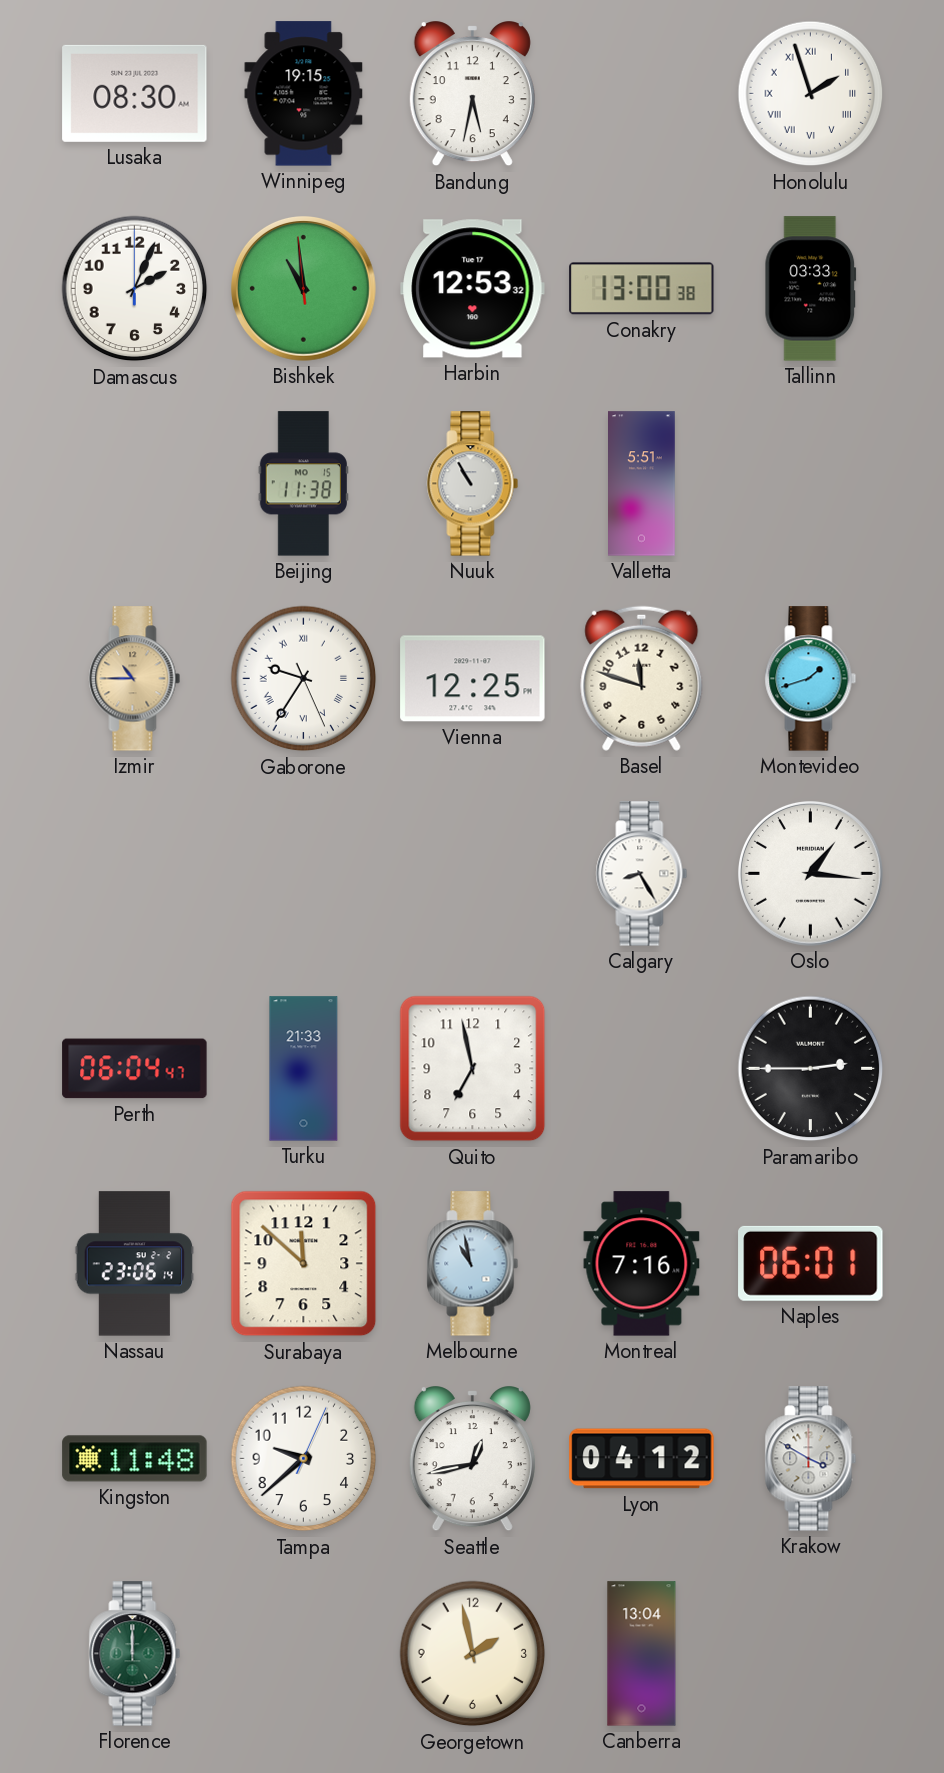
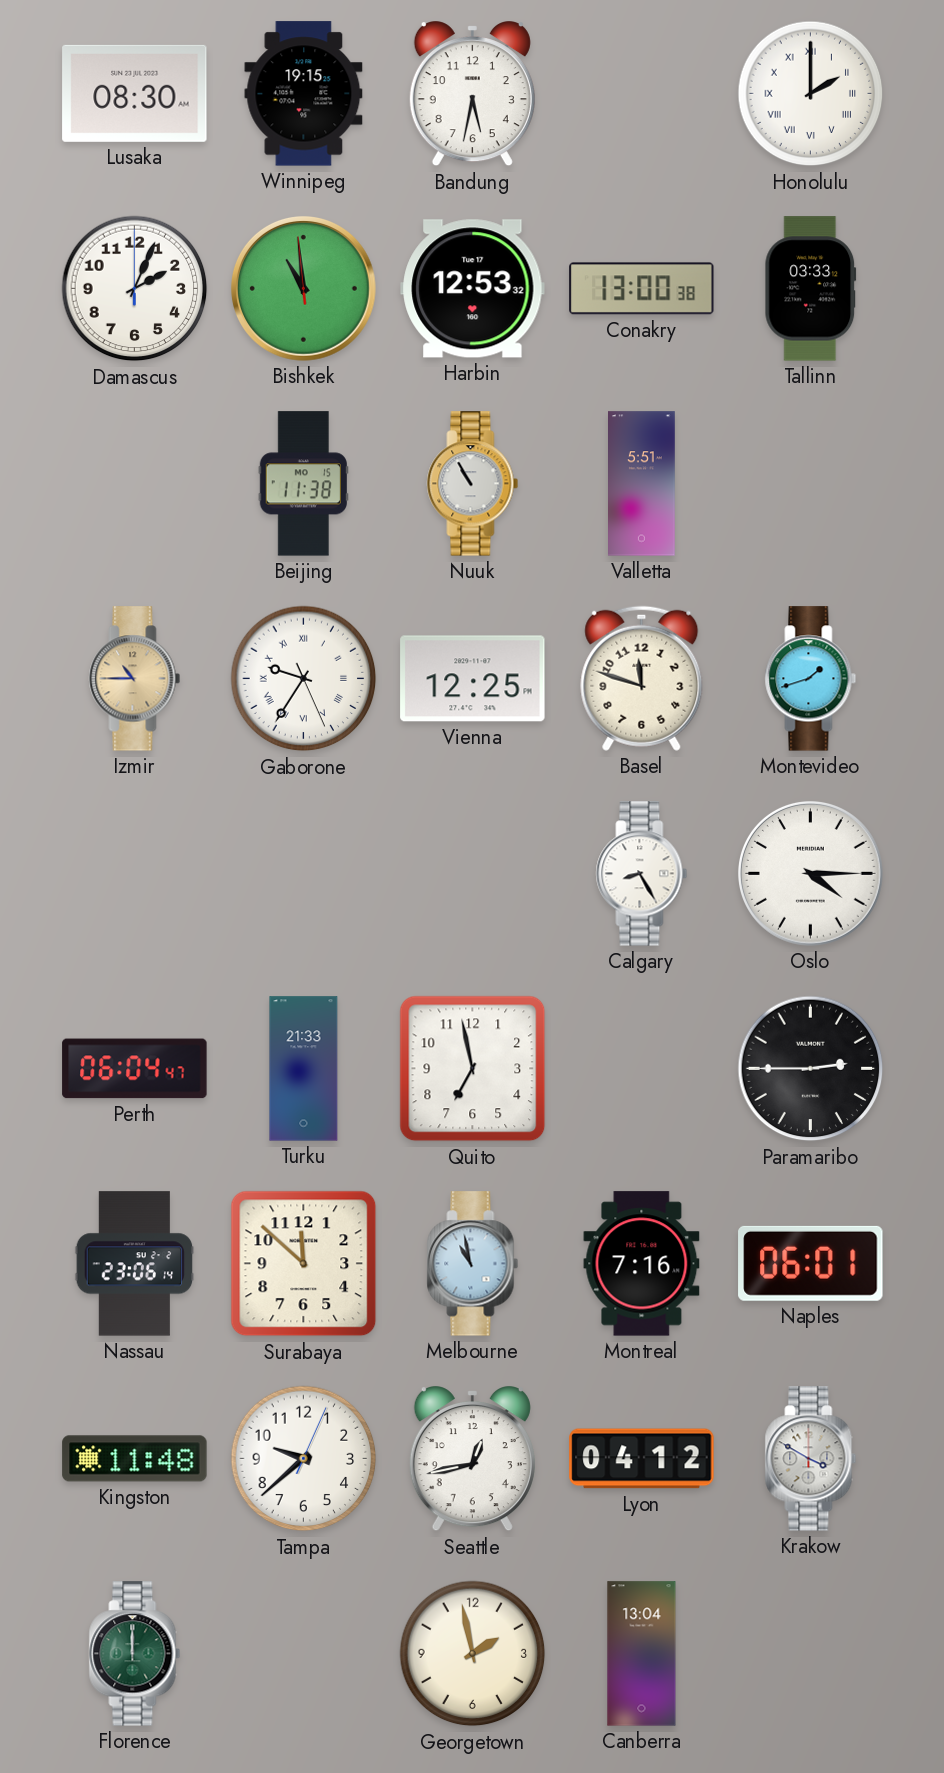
Honolulu: 1:57 -> 2:00 (811, 94)
Oslo: 1:16 -> 4:15 (810, 873)
